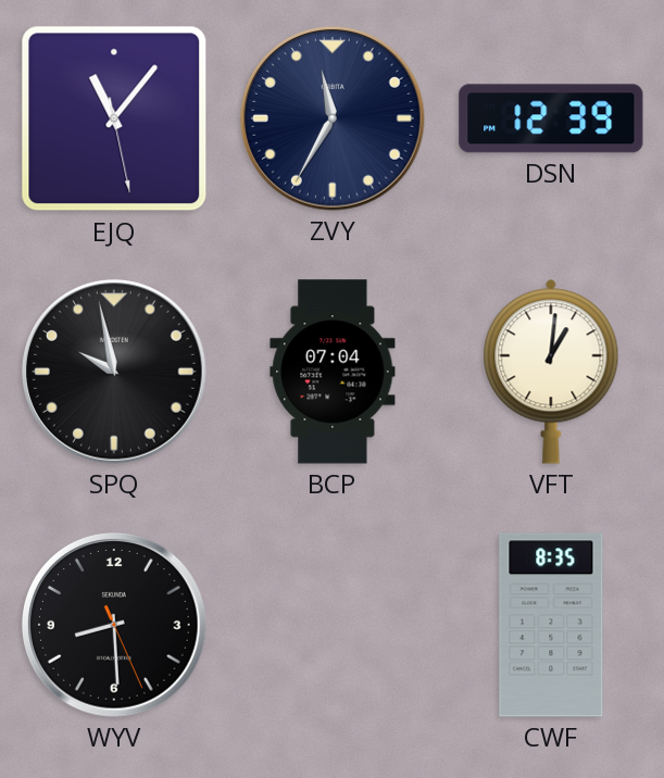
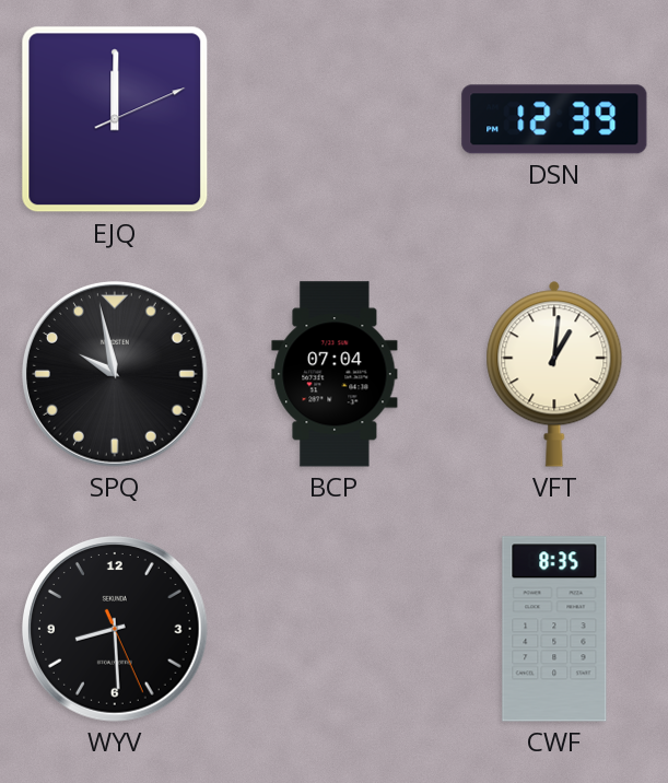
EJQ: 11:06 -> 12:00 (115, 119)
ZVY: 11:35 -> none (334, 120)
